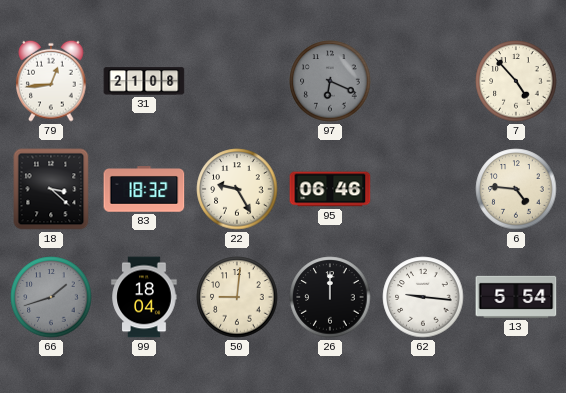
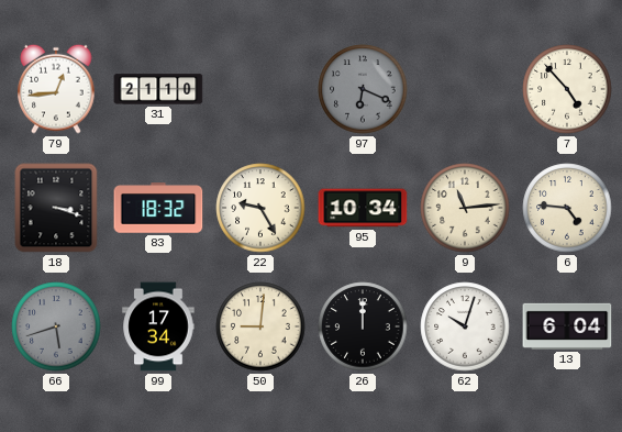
31: 21:08 -> 21:10 (158, 89)
18: 3:22 -> 3:18 (56, 208)
95: 06:46 -> 10:34 (363, 208)
9: none -> 11:14 (465, 208)
66: 1:42 -> 5:42 (56, 326)
99: 18:04 -> 17:34 (158, 326)
62: 9:16 -> 10:03 (465, 326)
13: 5:54 -> 6:04 (567, 326)
